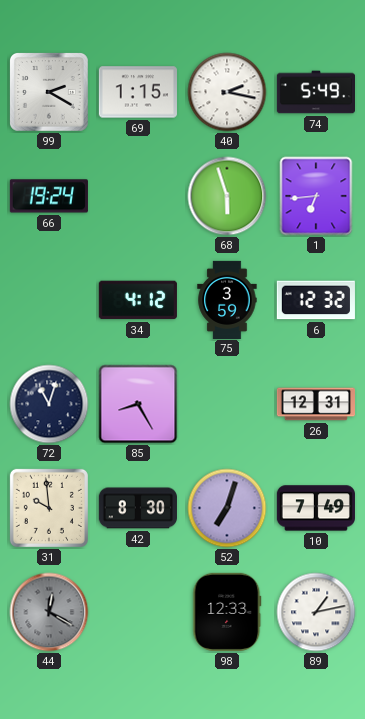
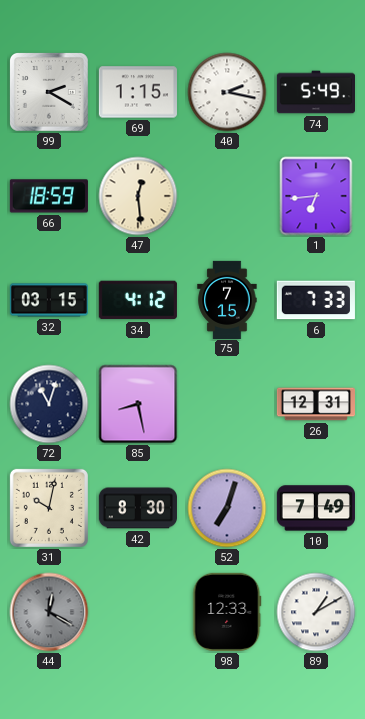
66: 19:24 -> 18:59 (49, 196)
47: none -> 12:29 (138, 196)
68: 5:57 -> none (227, 196)
32: none -> 03:15 (49, 300)
75: 3:59 -> 7:15 (227, 299)
6: 12:32 -> 7:33 (316, 300)
85: 8:25 -> 8:28 (138, 404)
31: 9:59 -> 10:02 (49, 508)
89: 1:13 -> 1:10 (316, 612)
